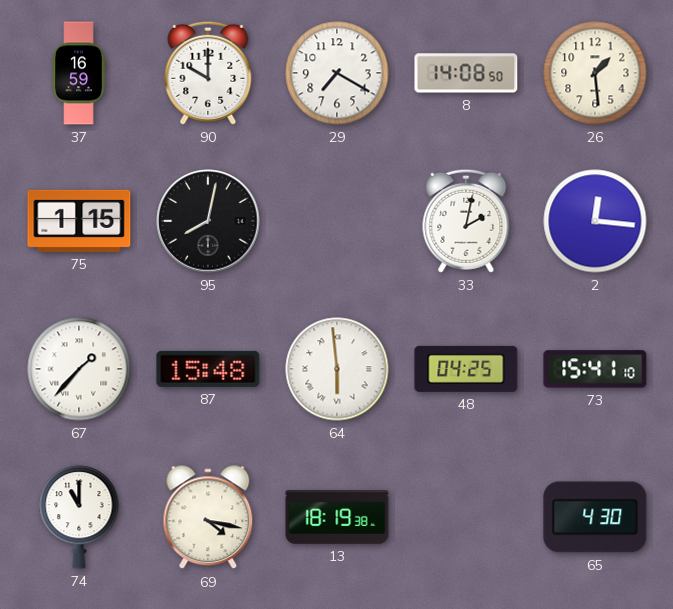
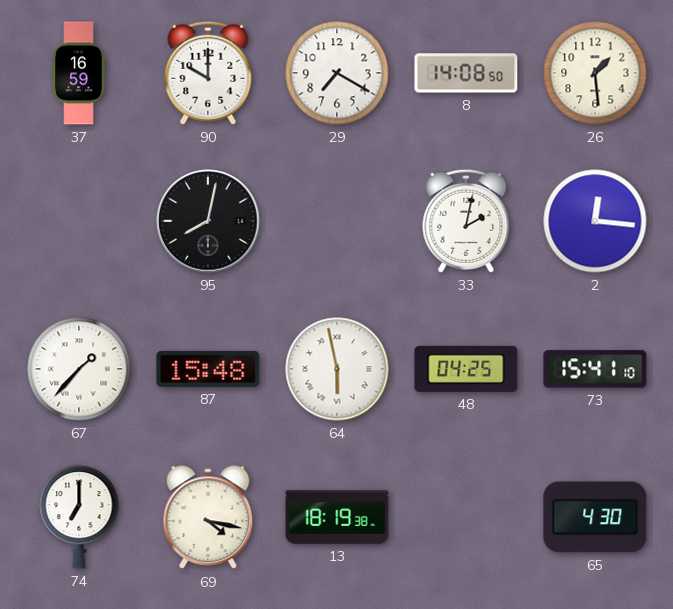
75: 1:15 -> none (79, 221)
64: 5:59 -> 5:58 (337, 369)
74: 11:00 -> 7:00 (79, 517)
